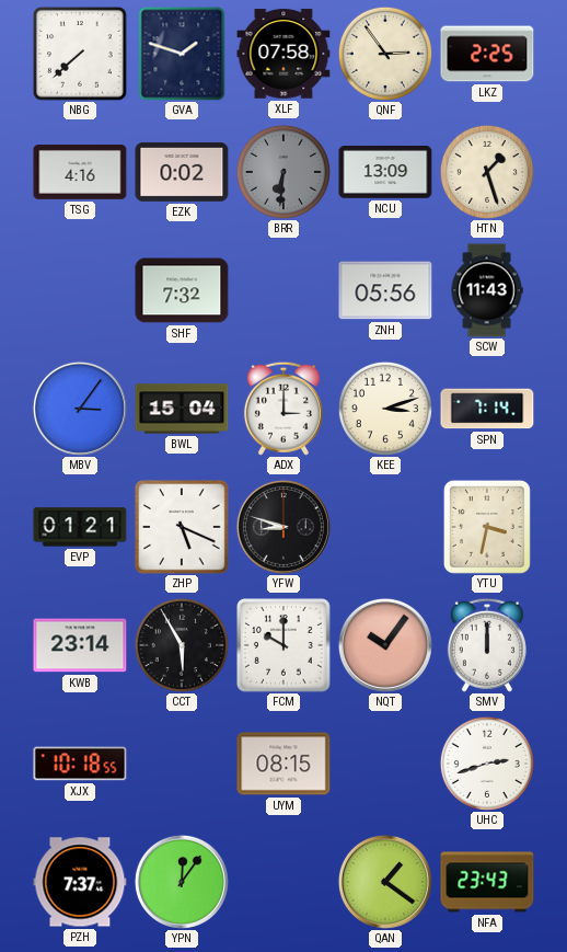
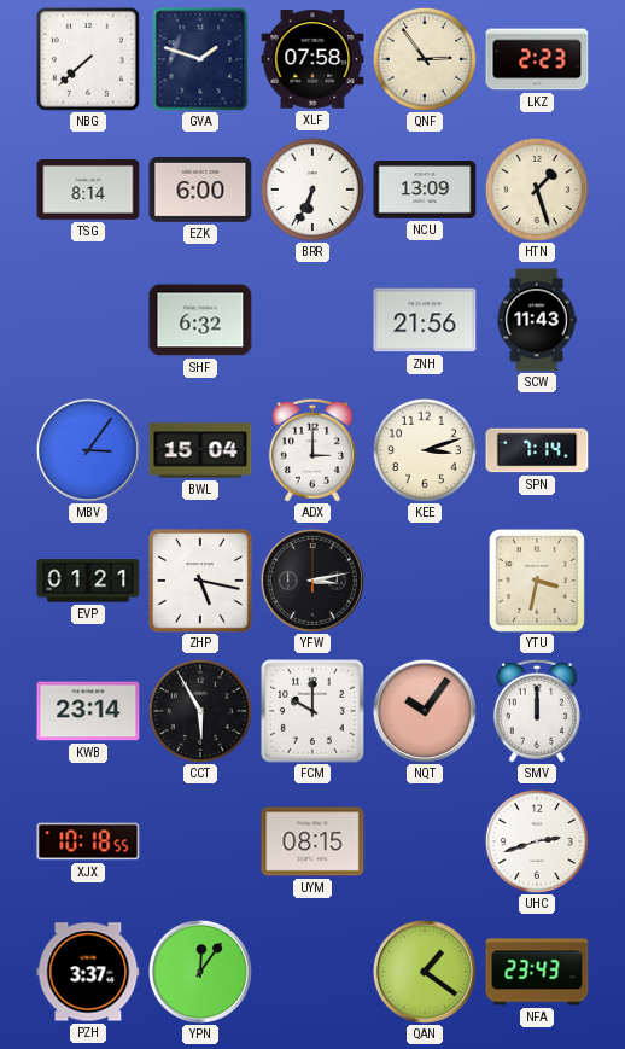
LKZ: 2:25 -> 2:23 (537, 59)
TSG: 4:16 -> 8:14 (88, 191)
EZK: 0:02 -> 6:00 (200, 190)
BRR: 6:31 -> 6:34 (312, 190)
BRR dial: grey -> white (312, 190)
SHF: 7:32 -> 6:32 (200, 320)
ZNH: 05:56 -> 21:56 (425, 320)
ZHP: 5:19 -> 5:17 (201, 582)
YFW: 8:48 -> 3:13 (312, 581)
PZH: 7:37 -> 3:37 (88, 972)
